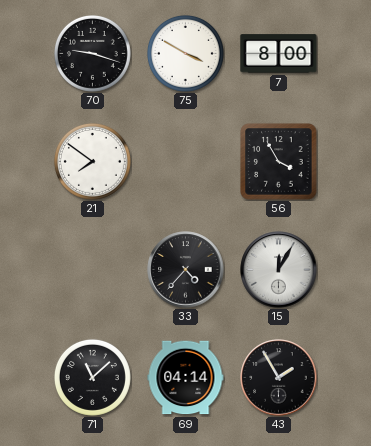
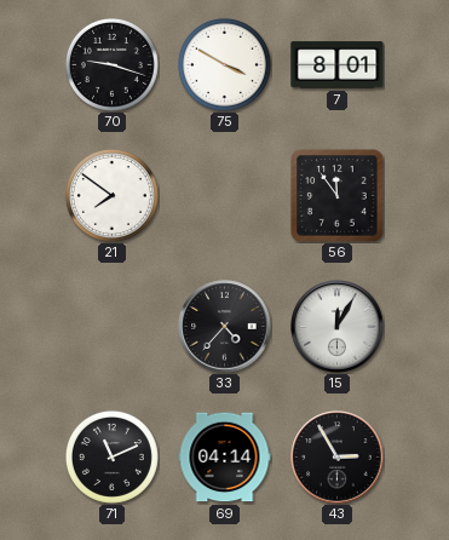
7: 8:00 -> 8:01 (338, 65)
56: 3:55 -> 11:54 (338, 196)
71: 11:08 -> 11:11 (111, 456)
43: 1:55 -> 2:55 (338, 458)
